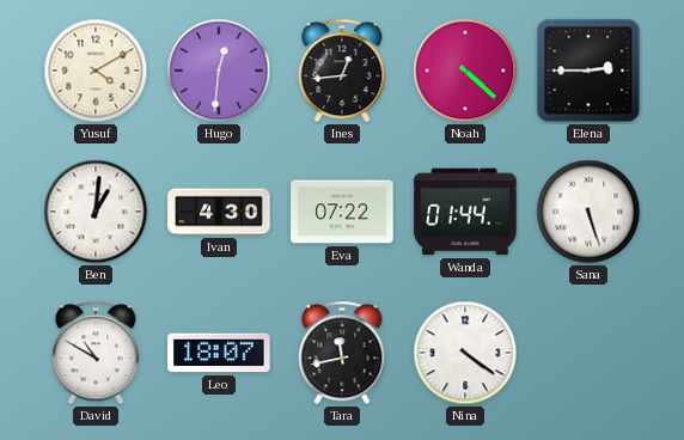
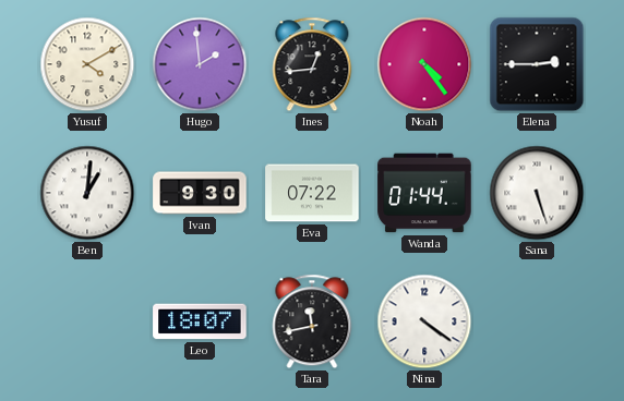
Hugo: 12:31 -> 1:59 (200, 64)
Noah: 4:22 -> 4:24 (424, 64)
Ivan: 4:30 -> 9:30 (200, 193)
David: 10:50 -> none (96, 353)
